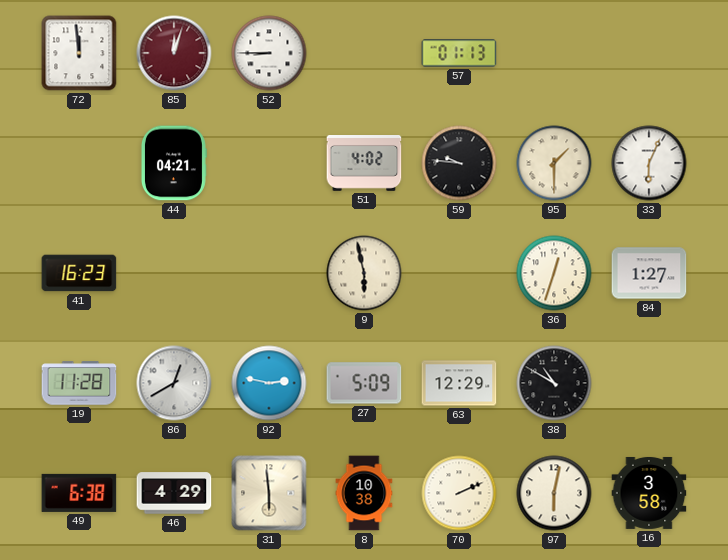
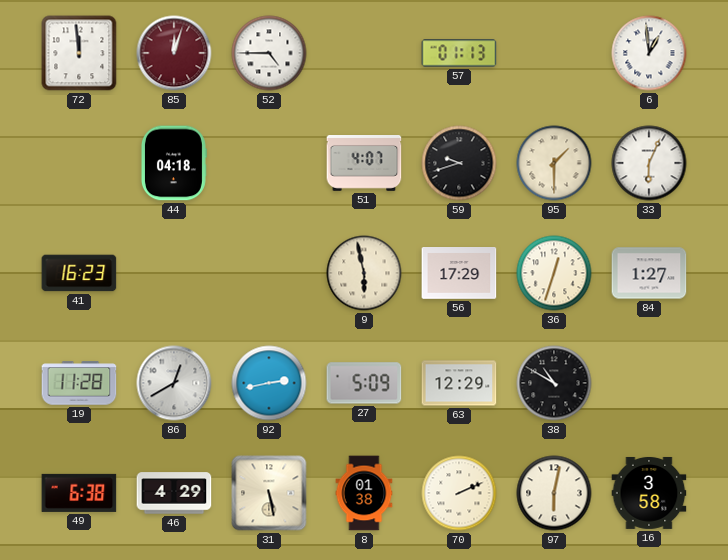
52: 8:45 -> 4:45 (269, 53)
6: none -> 12:59 (649, 53)
44: 04:21 -> 04:18 (174, 163)
51: 4:02 -> 4:07 (364, 164)
59: 9:46 -> 9:42 (459, 163)
56: none -> 17:29 (459, 274)
92: 2:47 -> 2:43 (269, 383)
31: 5:59 -> 5:28 (269, 493)
8: 10:38 -> 01:38 (364, 493)
